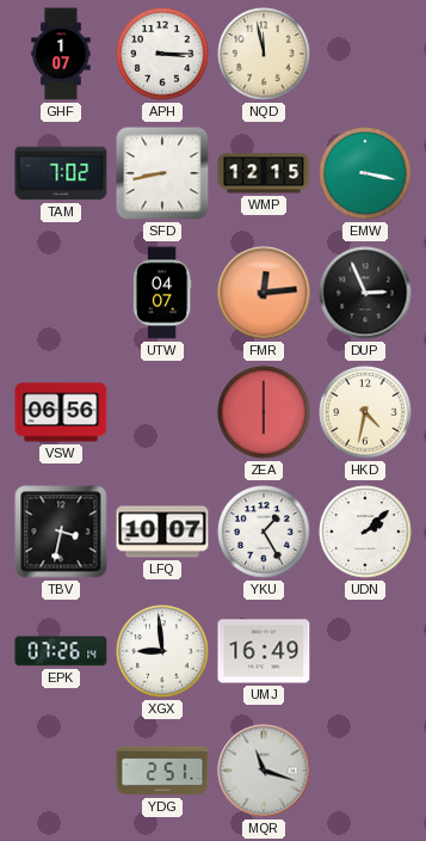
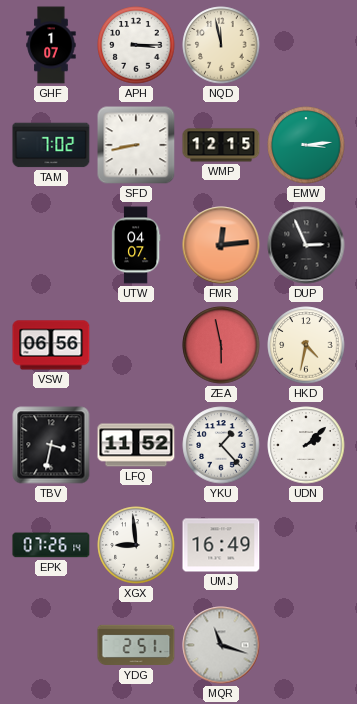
EMW: 3:17 -> 3:14 (306, 145)
ZEA: 6:00 -> 5:58 (221, 345)
LFQ: 10:07 -> 11:52 (136, 445)
YKU: 1:25 -> 1:23 (221, 445)
